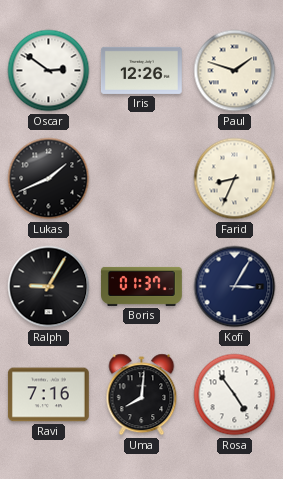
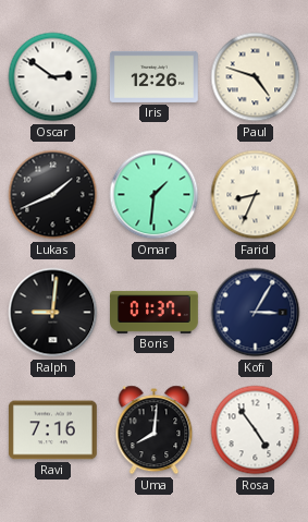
Paul: 1:48 -> 4:48 (256, 77)
Omar: none -> 1:31 (155, 195)
Ralph: 9:05 -> 9:01 (53, 313)
